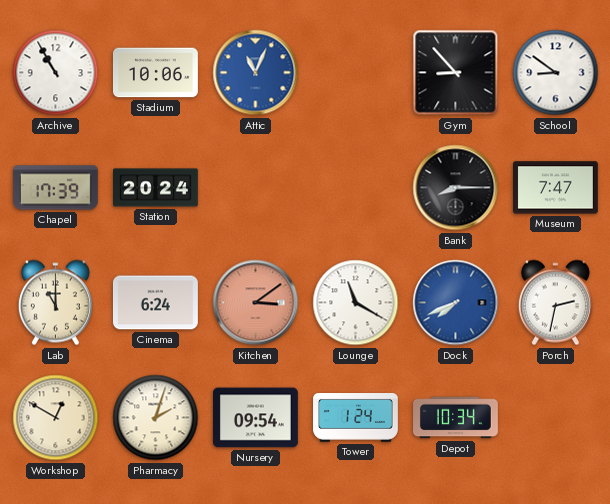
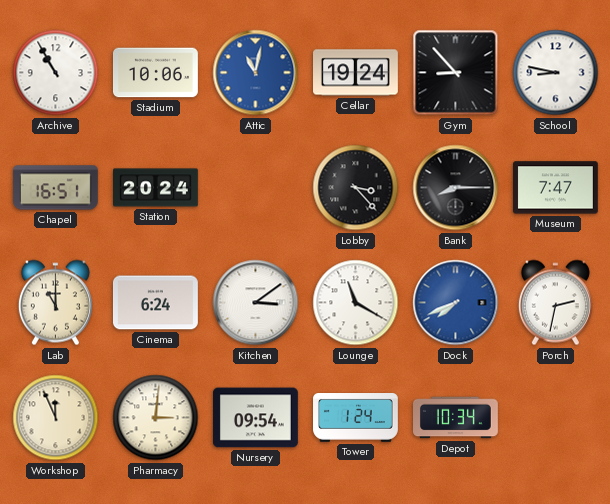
Attic: 11:04 -> 11:02 (256, 73)
Cellar: none -> 19:24 (356, 73)
School: 8:51 -> 8:47 (556, 73)
Chapel: 17:39 -> 16:51 (55, 188)
Lobby: none -> 3:23 (356, 188)
Kitchen dial: salmon -> white (256, 303)
Workshop: 12:50 -> 11:56 (56, 418)
Pharmacy: 2:03 -> 3:01 (156, 418)
